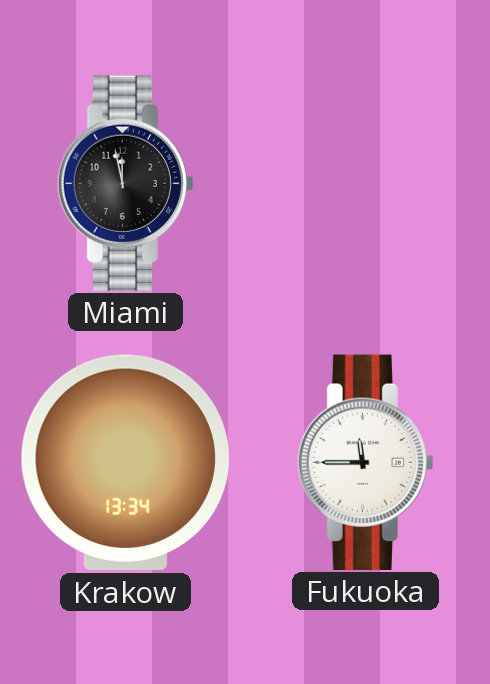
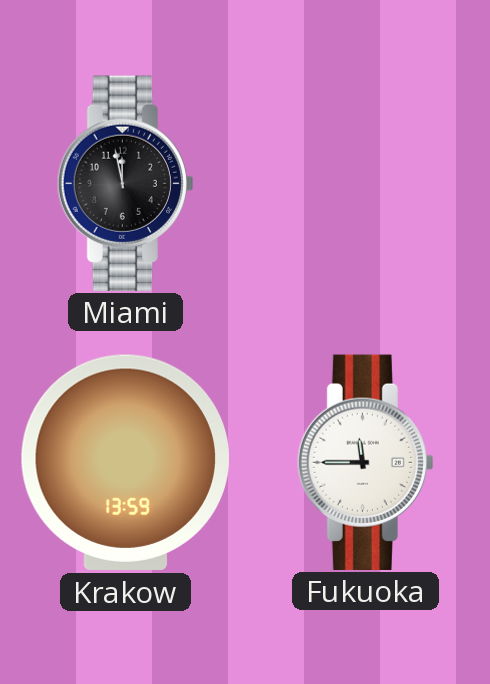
Krakow: 13:34 -> 13:59 (125, 462)
